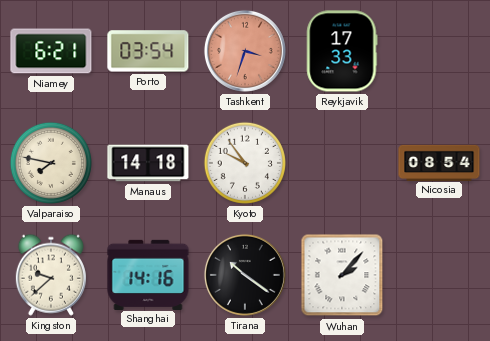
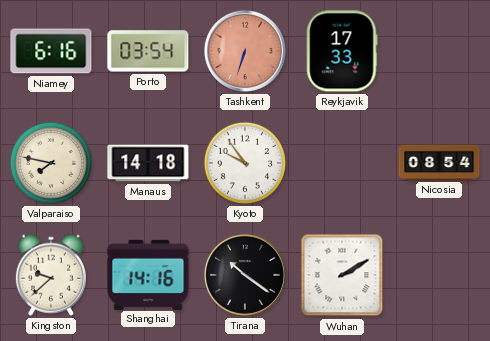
Niamey: 6:21 -> 6:16 (51, 51)
Tashkent: 3:33 -> 6:33 (245, 51)
Wuhan: 2:07 -> 2:10 (342, 275)
